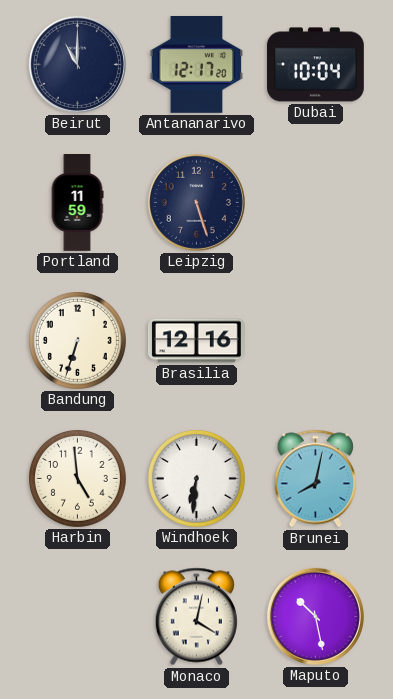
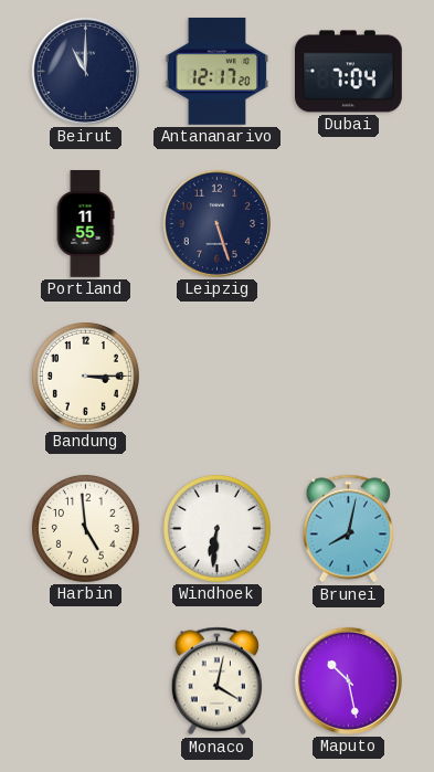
Dubai: 10:04 -> 7:04 (349, 72)
Portland: 11:59 -> 11:55 (85, 224)
Bandung: 6:33 -> 3:15 (85, 376)
Brasilia: 12:16 -> none (196, 341)
